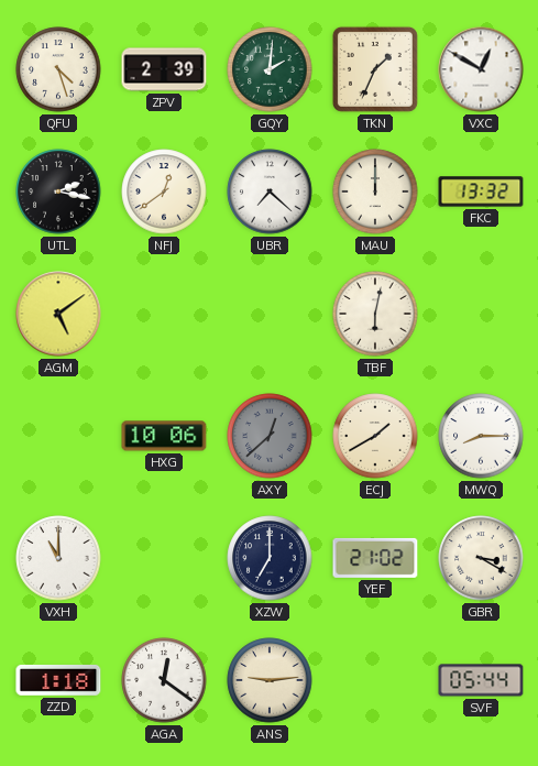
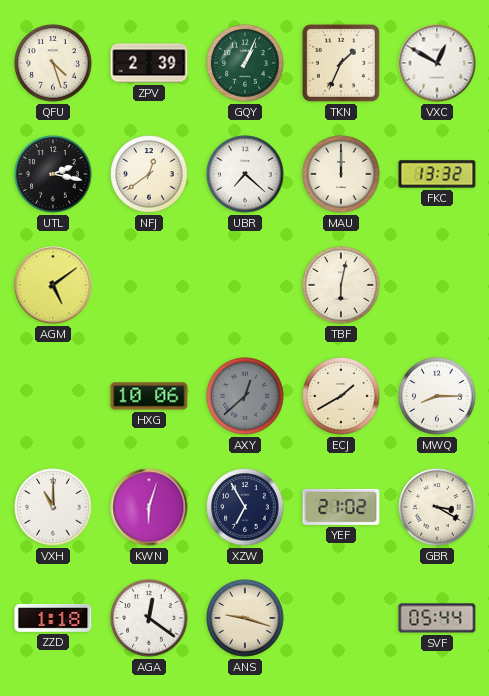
GQY: 2:01 -> 1:04 (245, 63)
KWN: none -> 6:03 (149, 507)
XZW: 7:00 -> 6:55 (245, 507)
ANS: 9:14 -> 9:18 (245, 618)
